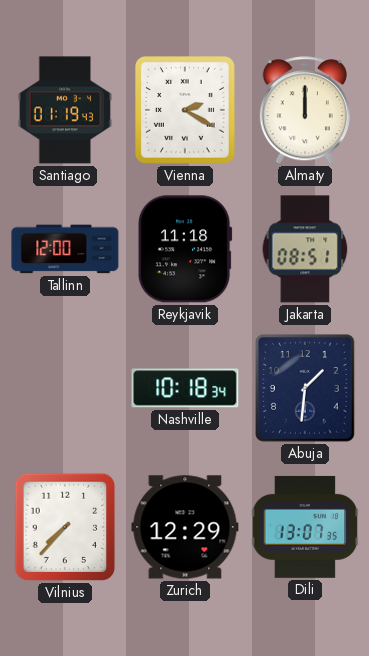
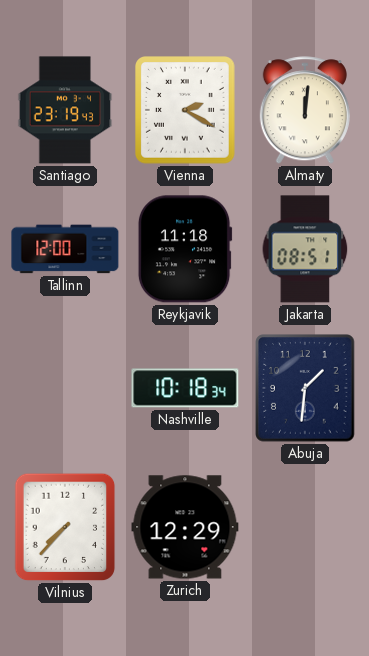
Santiago: 01:19 -> 23:19 (65, 110)
Almaty: 12:00 -> 12:01 (305, 111)
Dili: 13:07 -> none (305, 527)
